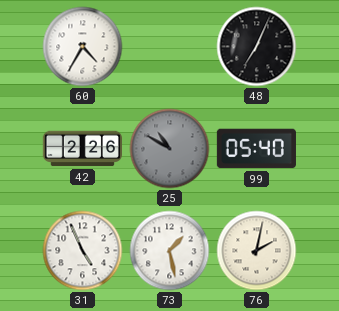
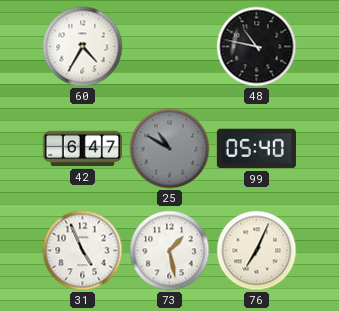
48: 7:04 -> 10:47 (257, 47)
42: 2:26 -> 6:47 (82, 149)
76: 2:02 -> 7:04 (257, 251)
